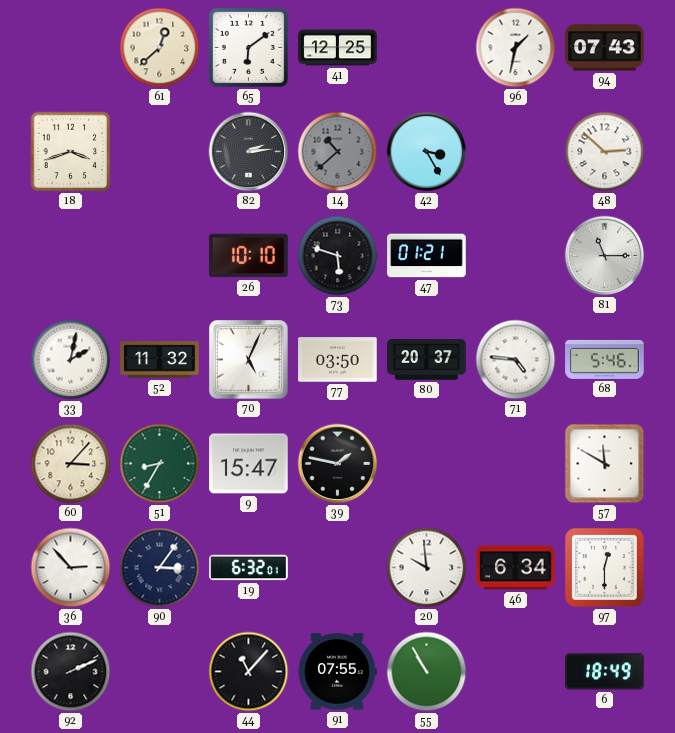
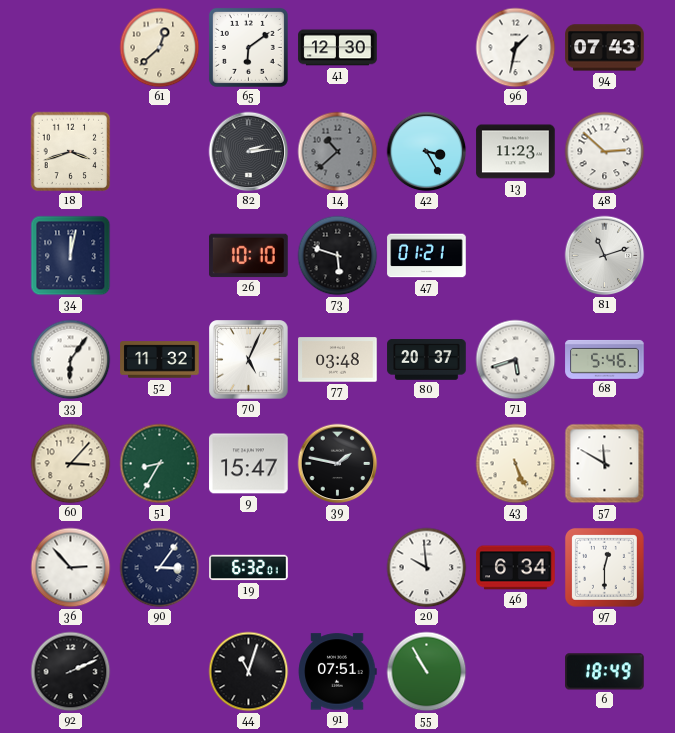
41: 12:25 -> 12:30 (338, 48)
13: none -> 11:23 (516, 152)
34: none -> 12:02 (71, 256)
81: 11:15 -> 11:12 (605, 256)
33: 2:02 -> 6:06 (71, 360)
77: 03:50 -> 03:48 (338, 360)
71: 4:46 -> 5:42 (516, 360)
43: none -> 5:26 (516, 464)
44: 11:07 -> 11:03 (249, 672)
91: 07:55 -> 07:51 (337, 672)
